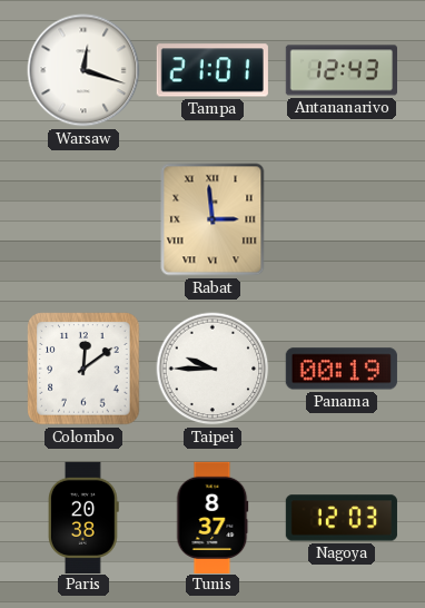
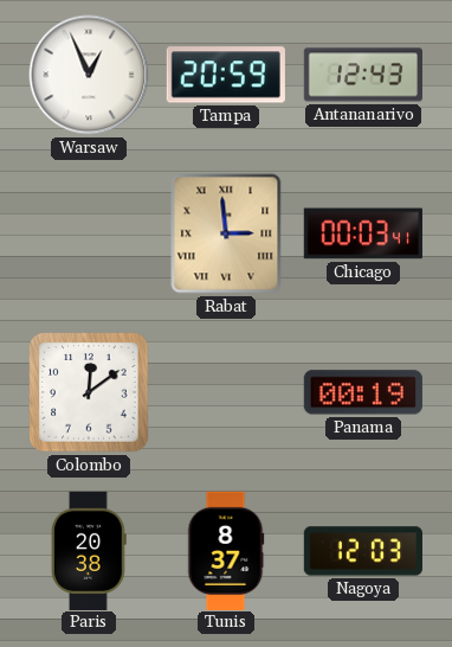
Warsaw: 12:18 -> 12:56 (89, 75)
Tampa: 21:01 -> 20:59 (226, 75)
Chicago: none -> 00:03 (363, 233)
Taipei: 9:45 -> none (212, 369)
